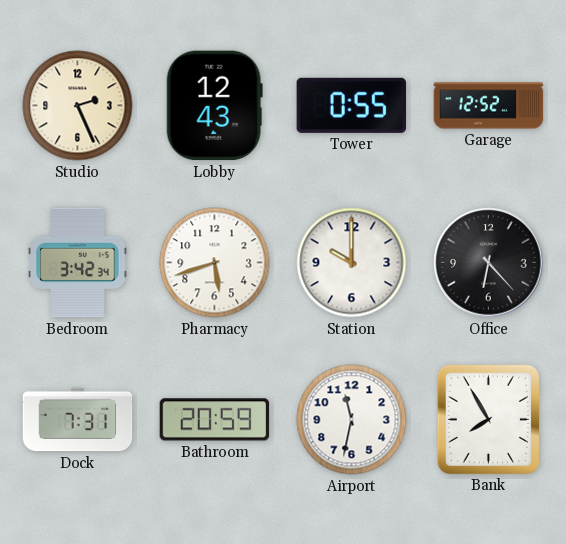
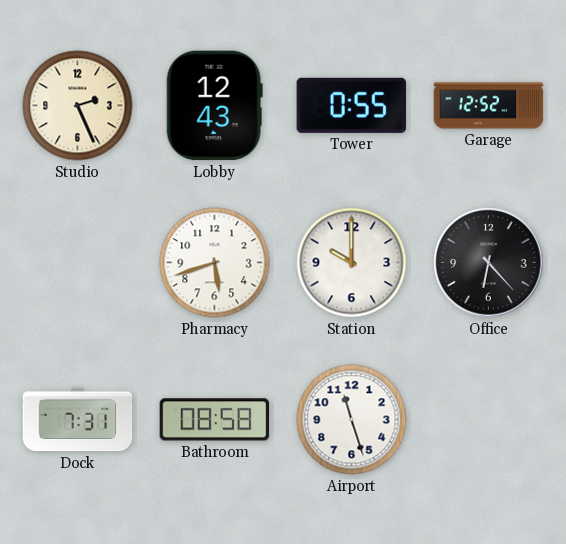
Bedroom: 3:42 -> none (78, 263)
Bathroom: 20:59 -> 08:58 (215, 420)
Airport: 11:32 -> 11:27 (352, 420)
Bank: 7:55 -> none (488, 419)
